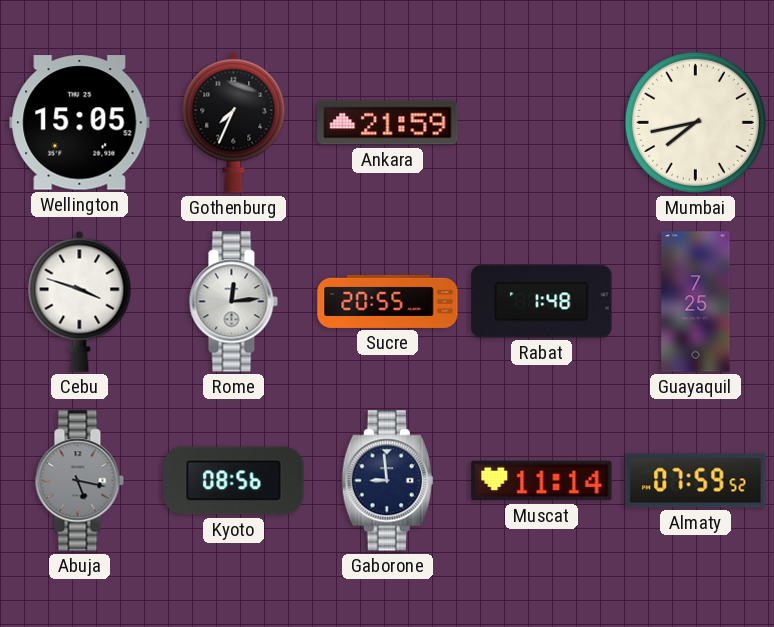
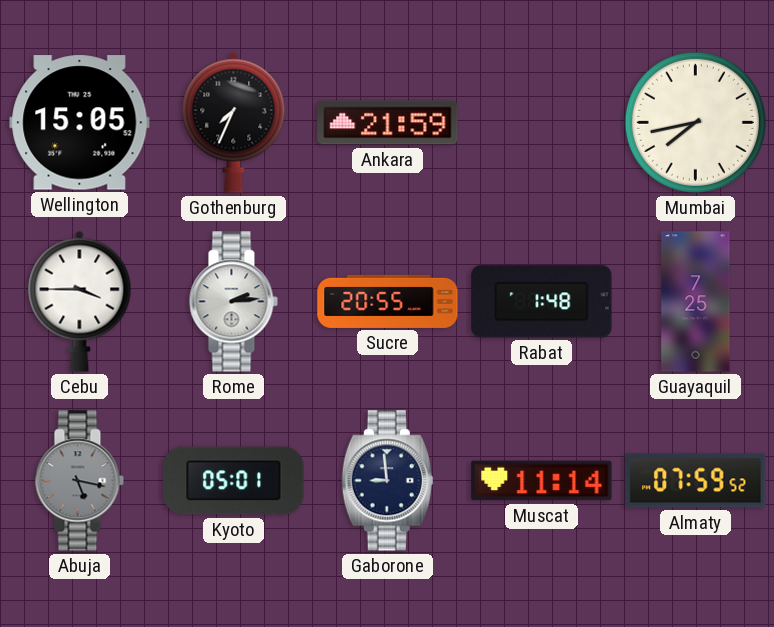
Cebu: 3:48 -> 3:45 (80, 301)
Rome: 12:14 -> 2:14 (233, 302)
Kyoto: 08:56 -> 05:01 (234, 481)
